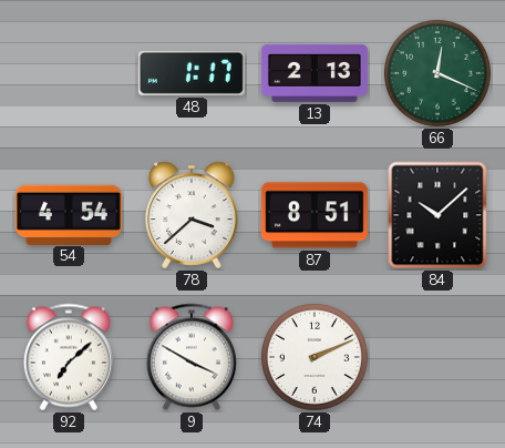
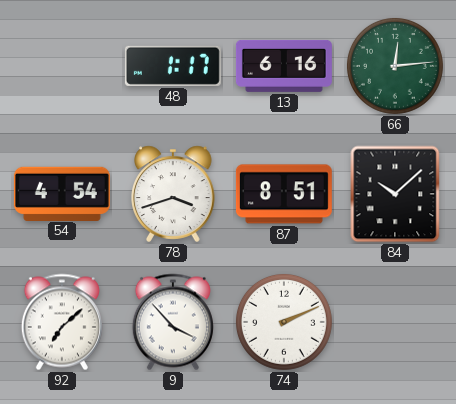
13: 2:13 -> 6:16 (284, 66)
66: 12:19 -> 12:14 (395, 66)
78: 3:38 -> 3:42 (173, 194)
9: 3:50 -> 3:53 (173, 322)
